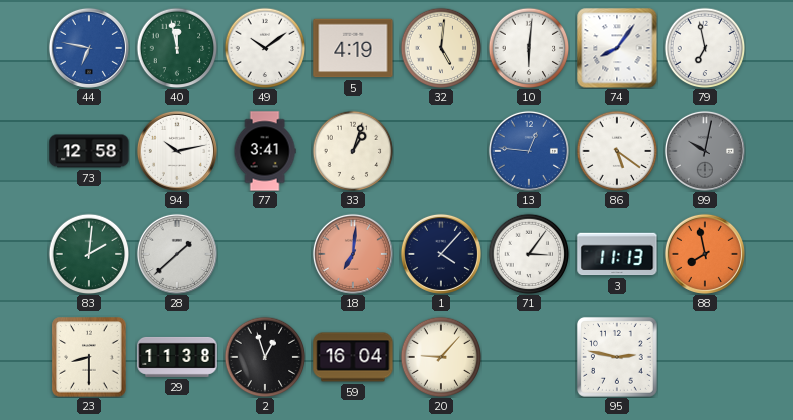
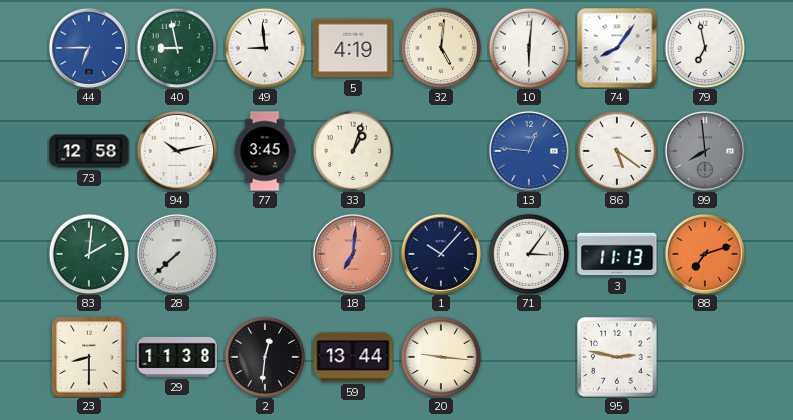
44: 6:47 -> 6:45 (89, 48)
40: 11:58 -> 8:58 (177, 48)
49: 10:09 -> 8:59 (265, 48)
77: 3:41 -> 3:45 (265, 151)
99: 10:02 -> 7:59 (705, 151)
28: 1:38 -> 7:38 (177, 254)
1: 4:07 -> 10:07 (441, 254)
88: 7:58 -> 7:12 (705, 254)
2: 12:57 -> 12:31 (265, 357)
59: 16:04 -> 13:44 (353, 357)
20: 9:07 -> 9:16 (441, 357)
